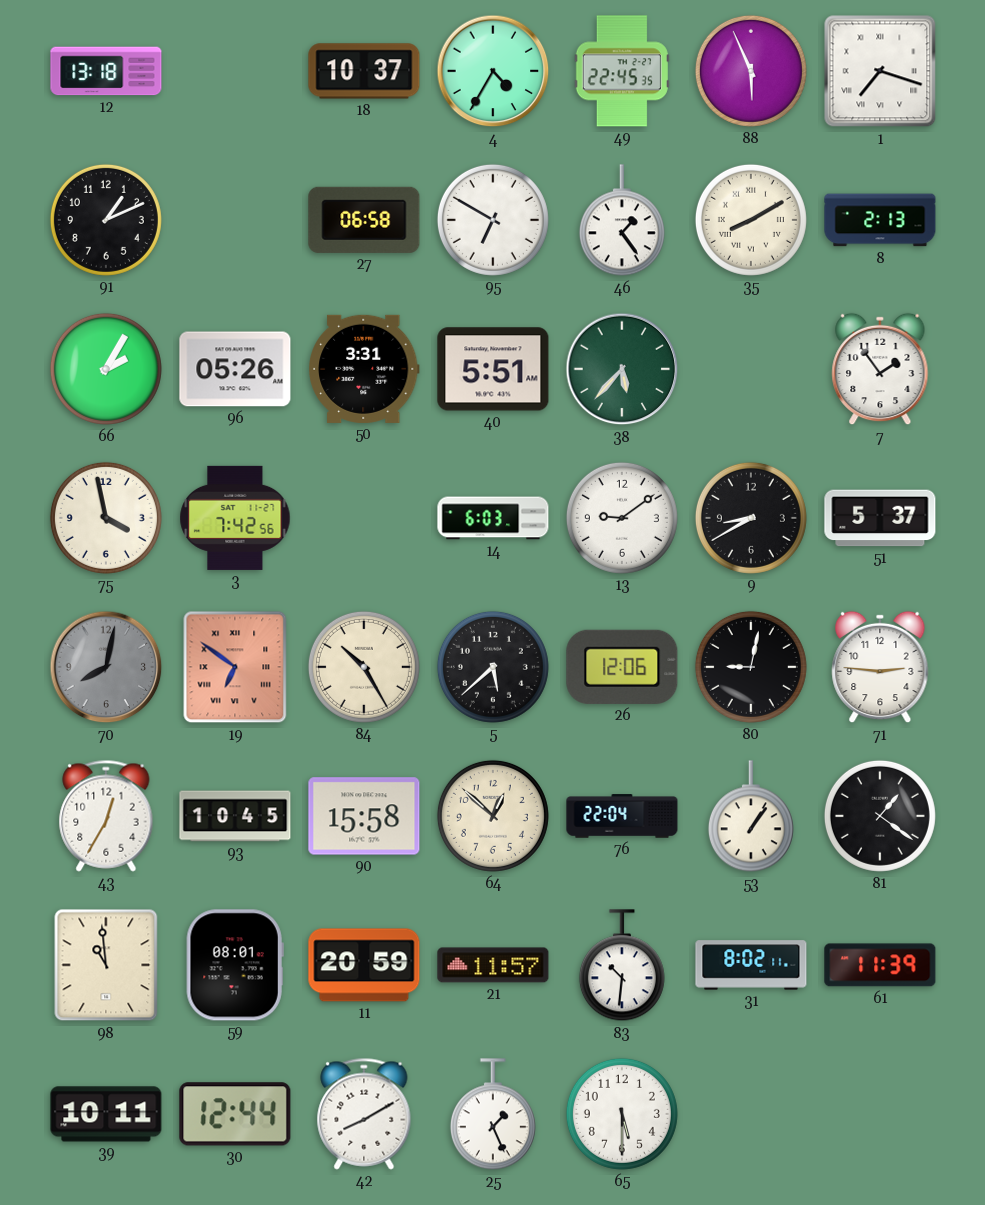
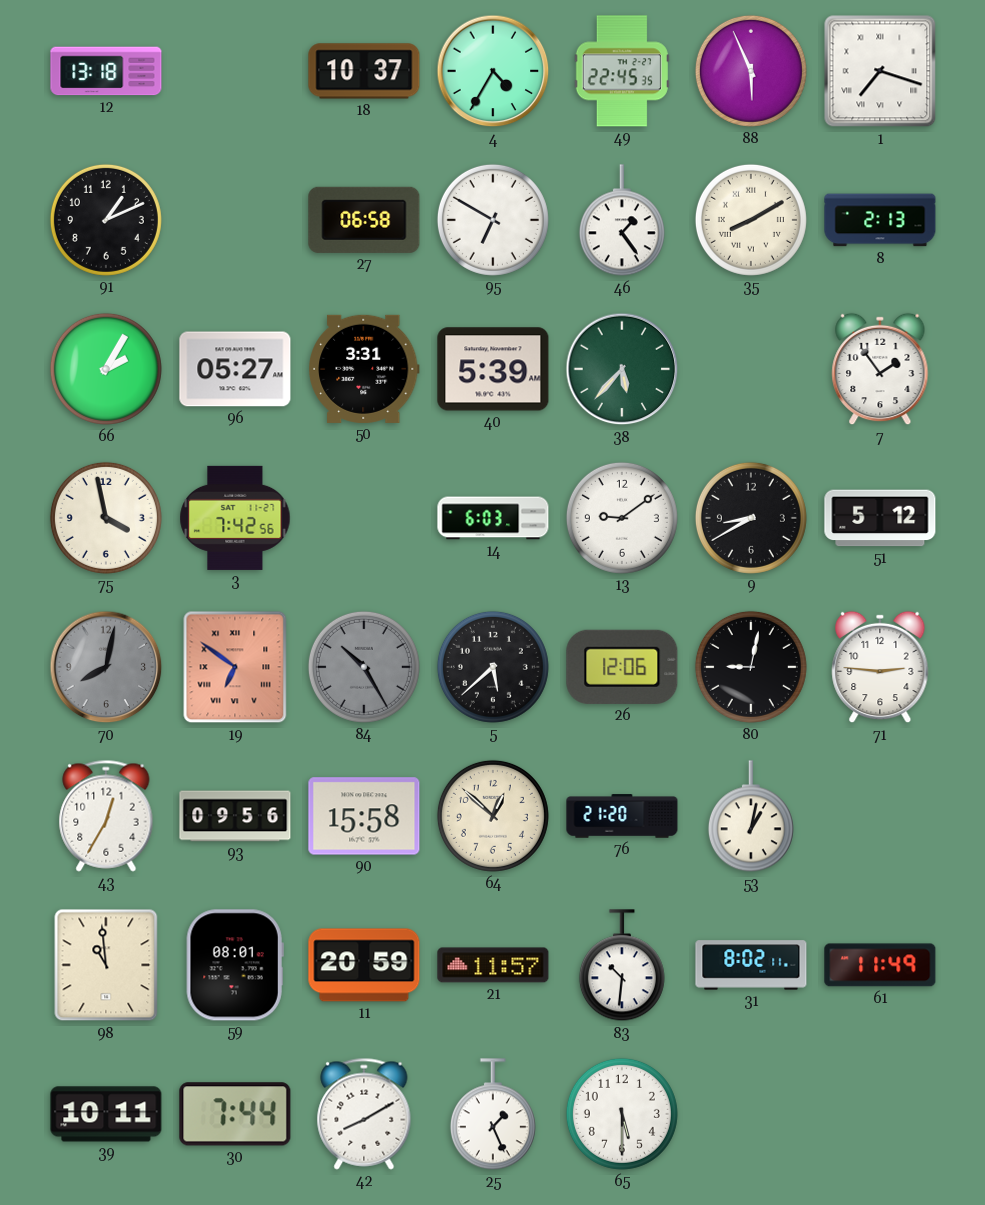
96: 05:26 -> 05:27 (235, 369)
40: 5:51 -> 5:39 (493, 369)
51: 5:37 -> 5:12 (880, 518)
84 dial: cream -> grey (364, 667)
93: 10:45 -> 09:56 (235, 816)
76: 22:04 -> 21:20 (622, 816)
53: 1:06 -> 1:02 (751, 817)
81: 1:21 -> none (880, 816)
61: 11:39 -> 11:49 (880, 965)
30: 12:44 -> 7:44 (235, 1114)
